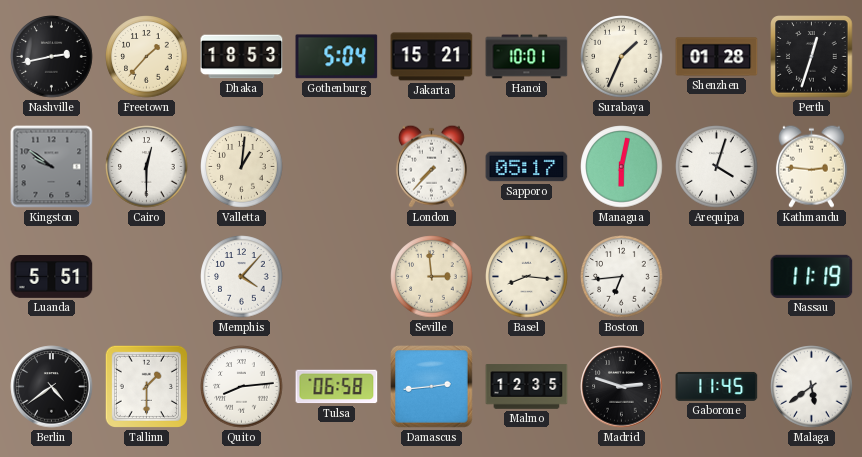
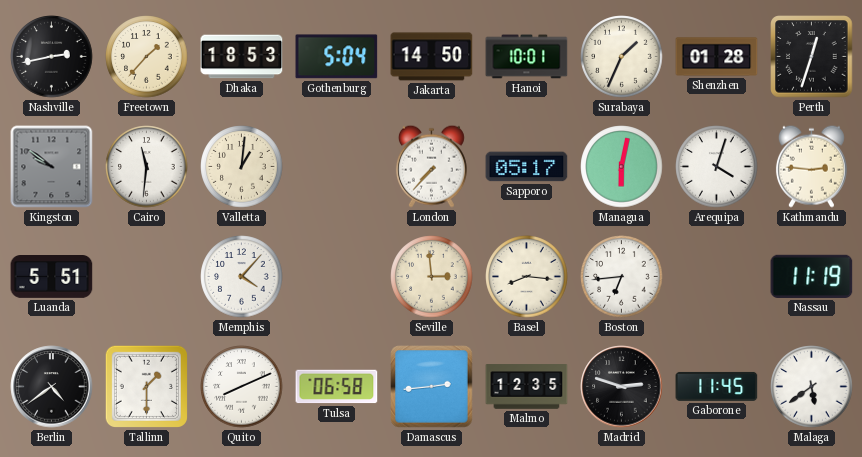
Jakarta: 15:21 -> 14:50 (432, 57)
Cairo: 12:30 -> 11:31 (147, 167)
Quito: 8:14 -> 8:11 (242, 387)
